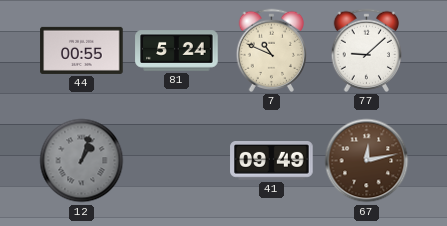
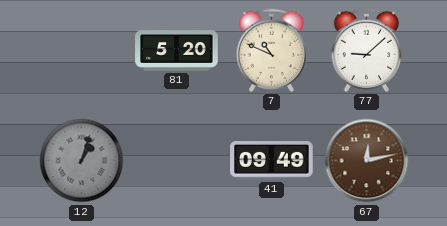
44: 00:55 -> none (82, 50)
81: 5:24 -> 5:20 (177, 51)
